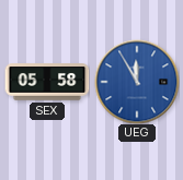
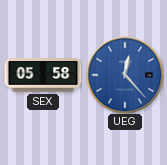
UEG: 11:55 -> 12:23 (125, 75)
